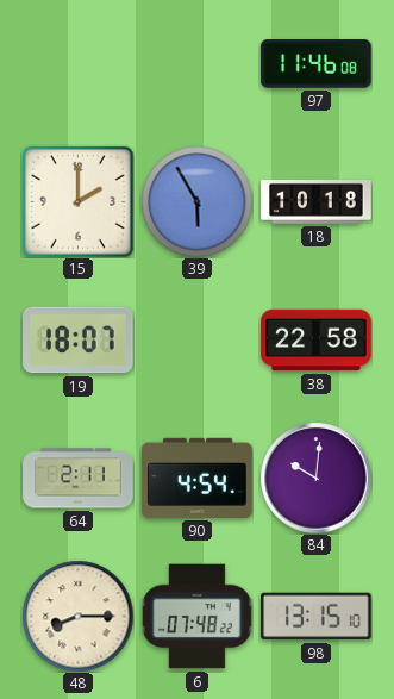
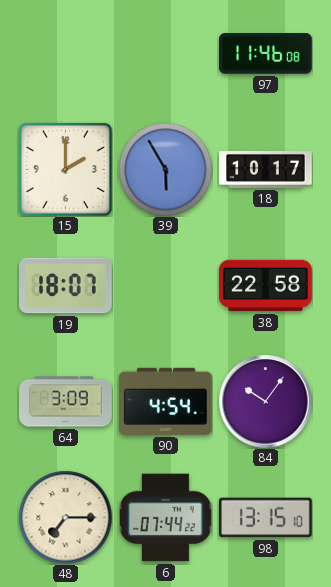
18: 10:18 -> 10:17 (266, 170)
64: 2:11 -> 3:09 (66, 402)
84: 10:01 -> 10:06 (265, 401)
48: 8:15 -> 7:15 (65, 517)
6: 07:48 -> 07:44 (166, 518)
